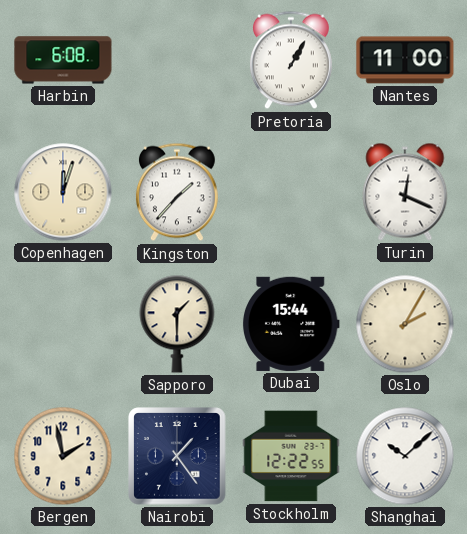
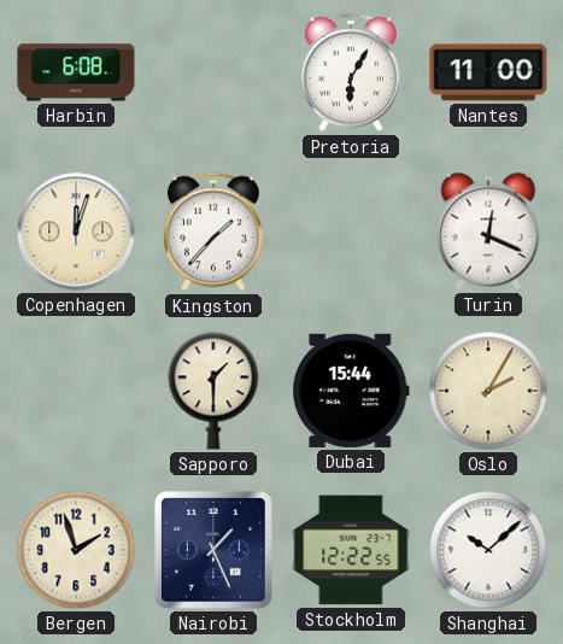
Pretoria: 1:05 -> 6:05 (351, 72)
Bergen: 1:58 -> 1:57 (76, 550)
Nairobi: 1:24 -> 1:26 (213, 550)
